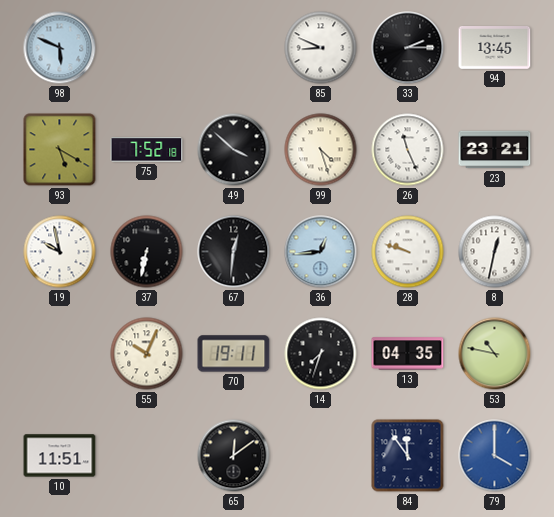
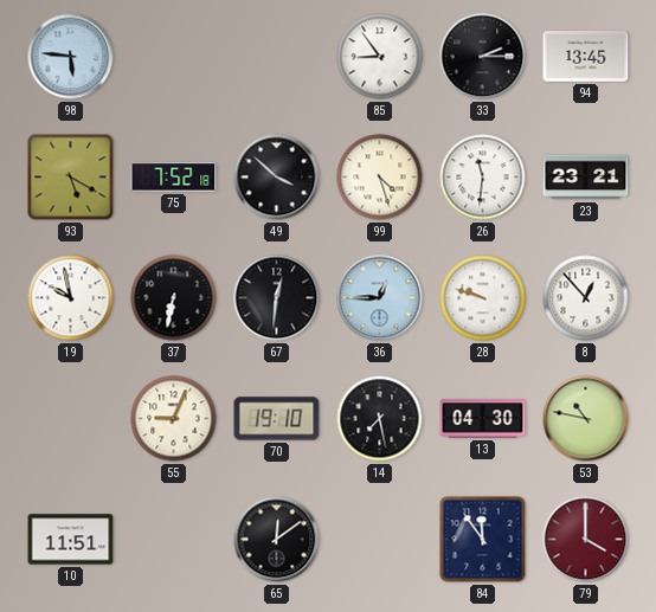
98: 5:49 -> 5:46 (71, 57)
85: 8:49 -> 8:54 (380, 57)
26: 11:26 -> 11:31 (483, 178)
36: 12:44 -> 12:45 (380, 298)
8: 12:32 -> 12:53 (586, 298)
55: 10:04 -> 9:04 (174, 419)
70: 19:11 -> 19:10 (277, 419)
14: 7:33 -> 7:28 (380, 419)
13: 04:35 -> 04:30 (483, 419)
79 dial: blue -> burgundy (586, 540)
